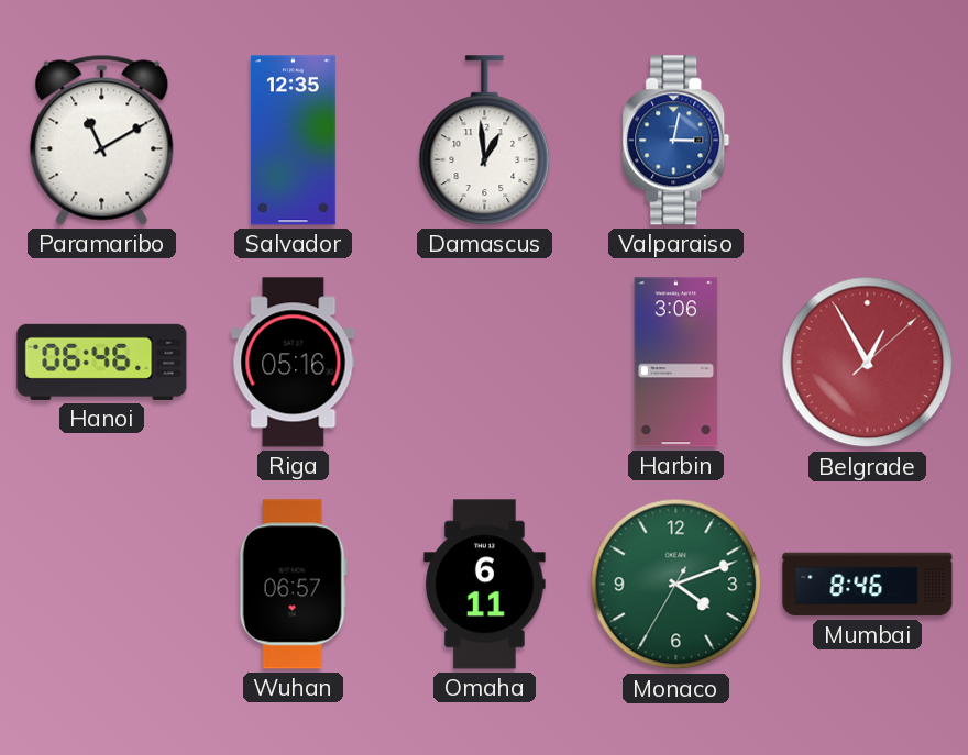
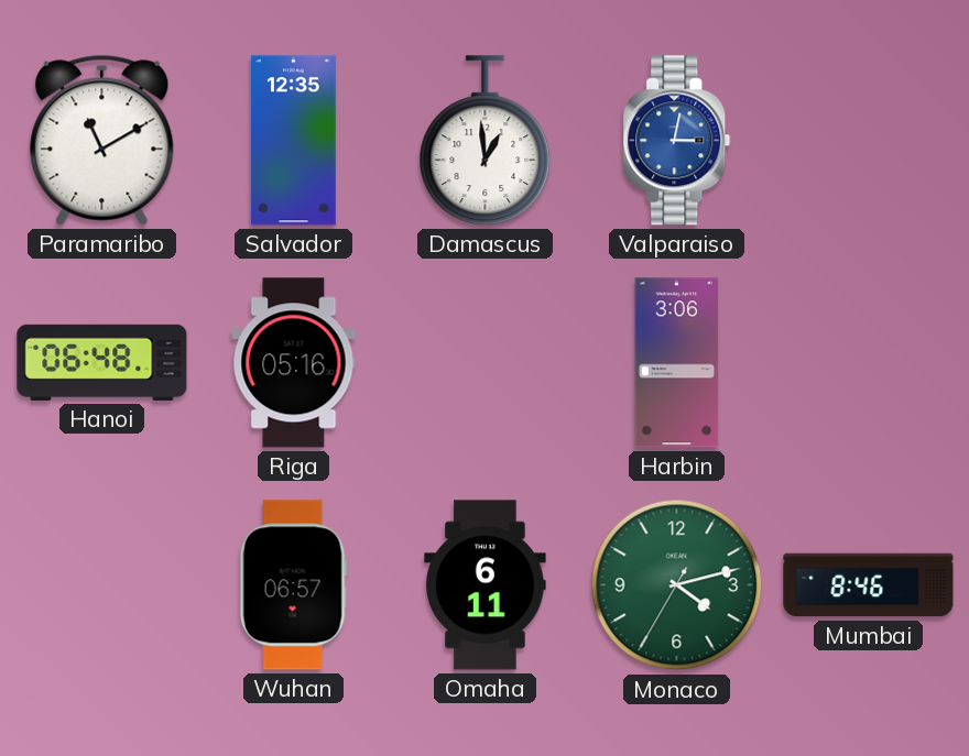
Hanoi: 06:46 -> 06:48 (102, 362)
Belgrade: 12:55 -> none (868, 363)
Monaco: 4:11 -> 4:12 (677, 585)
